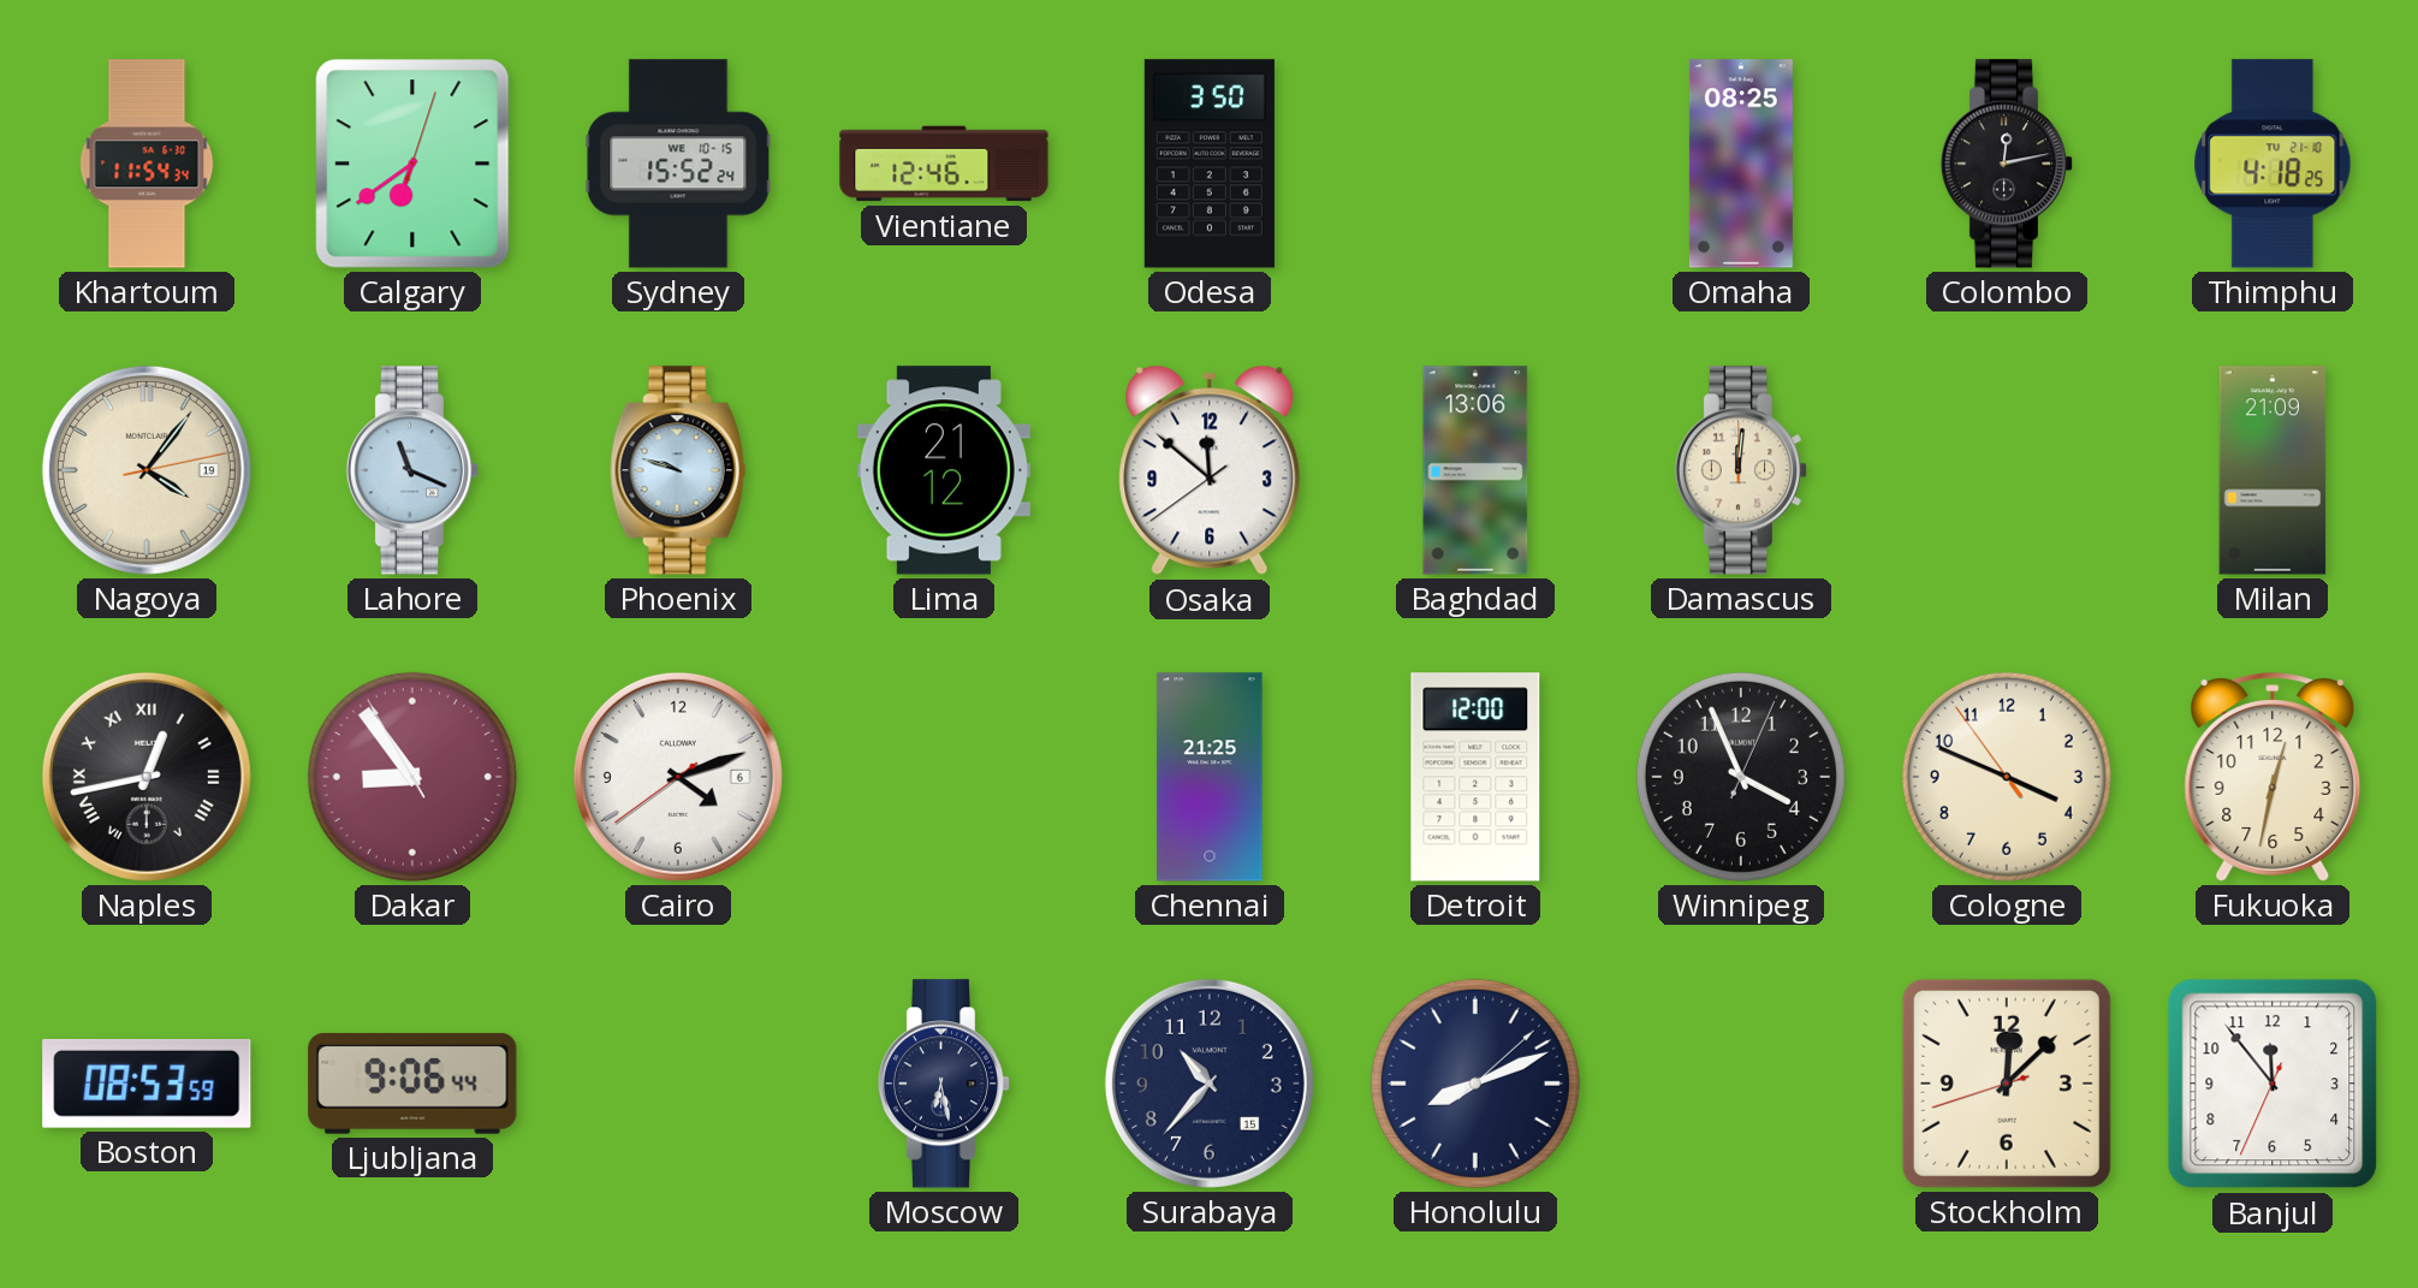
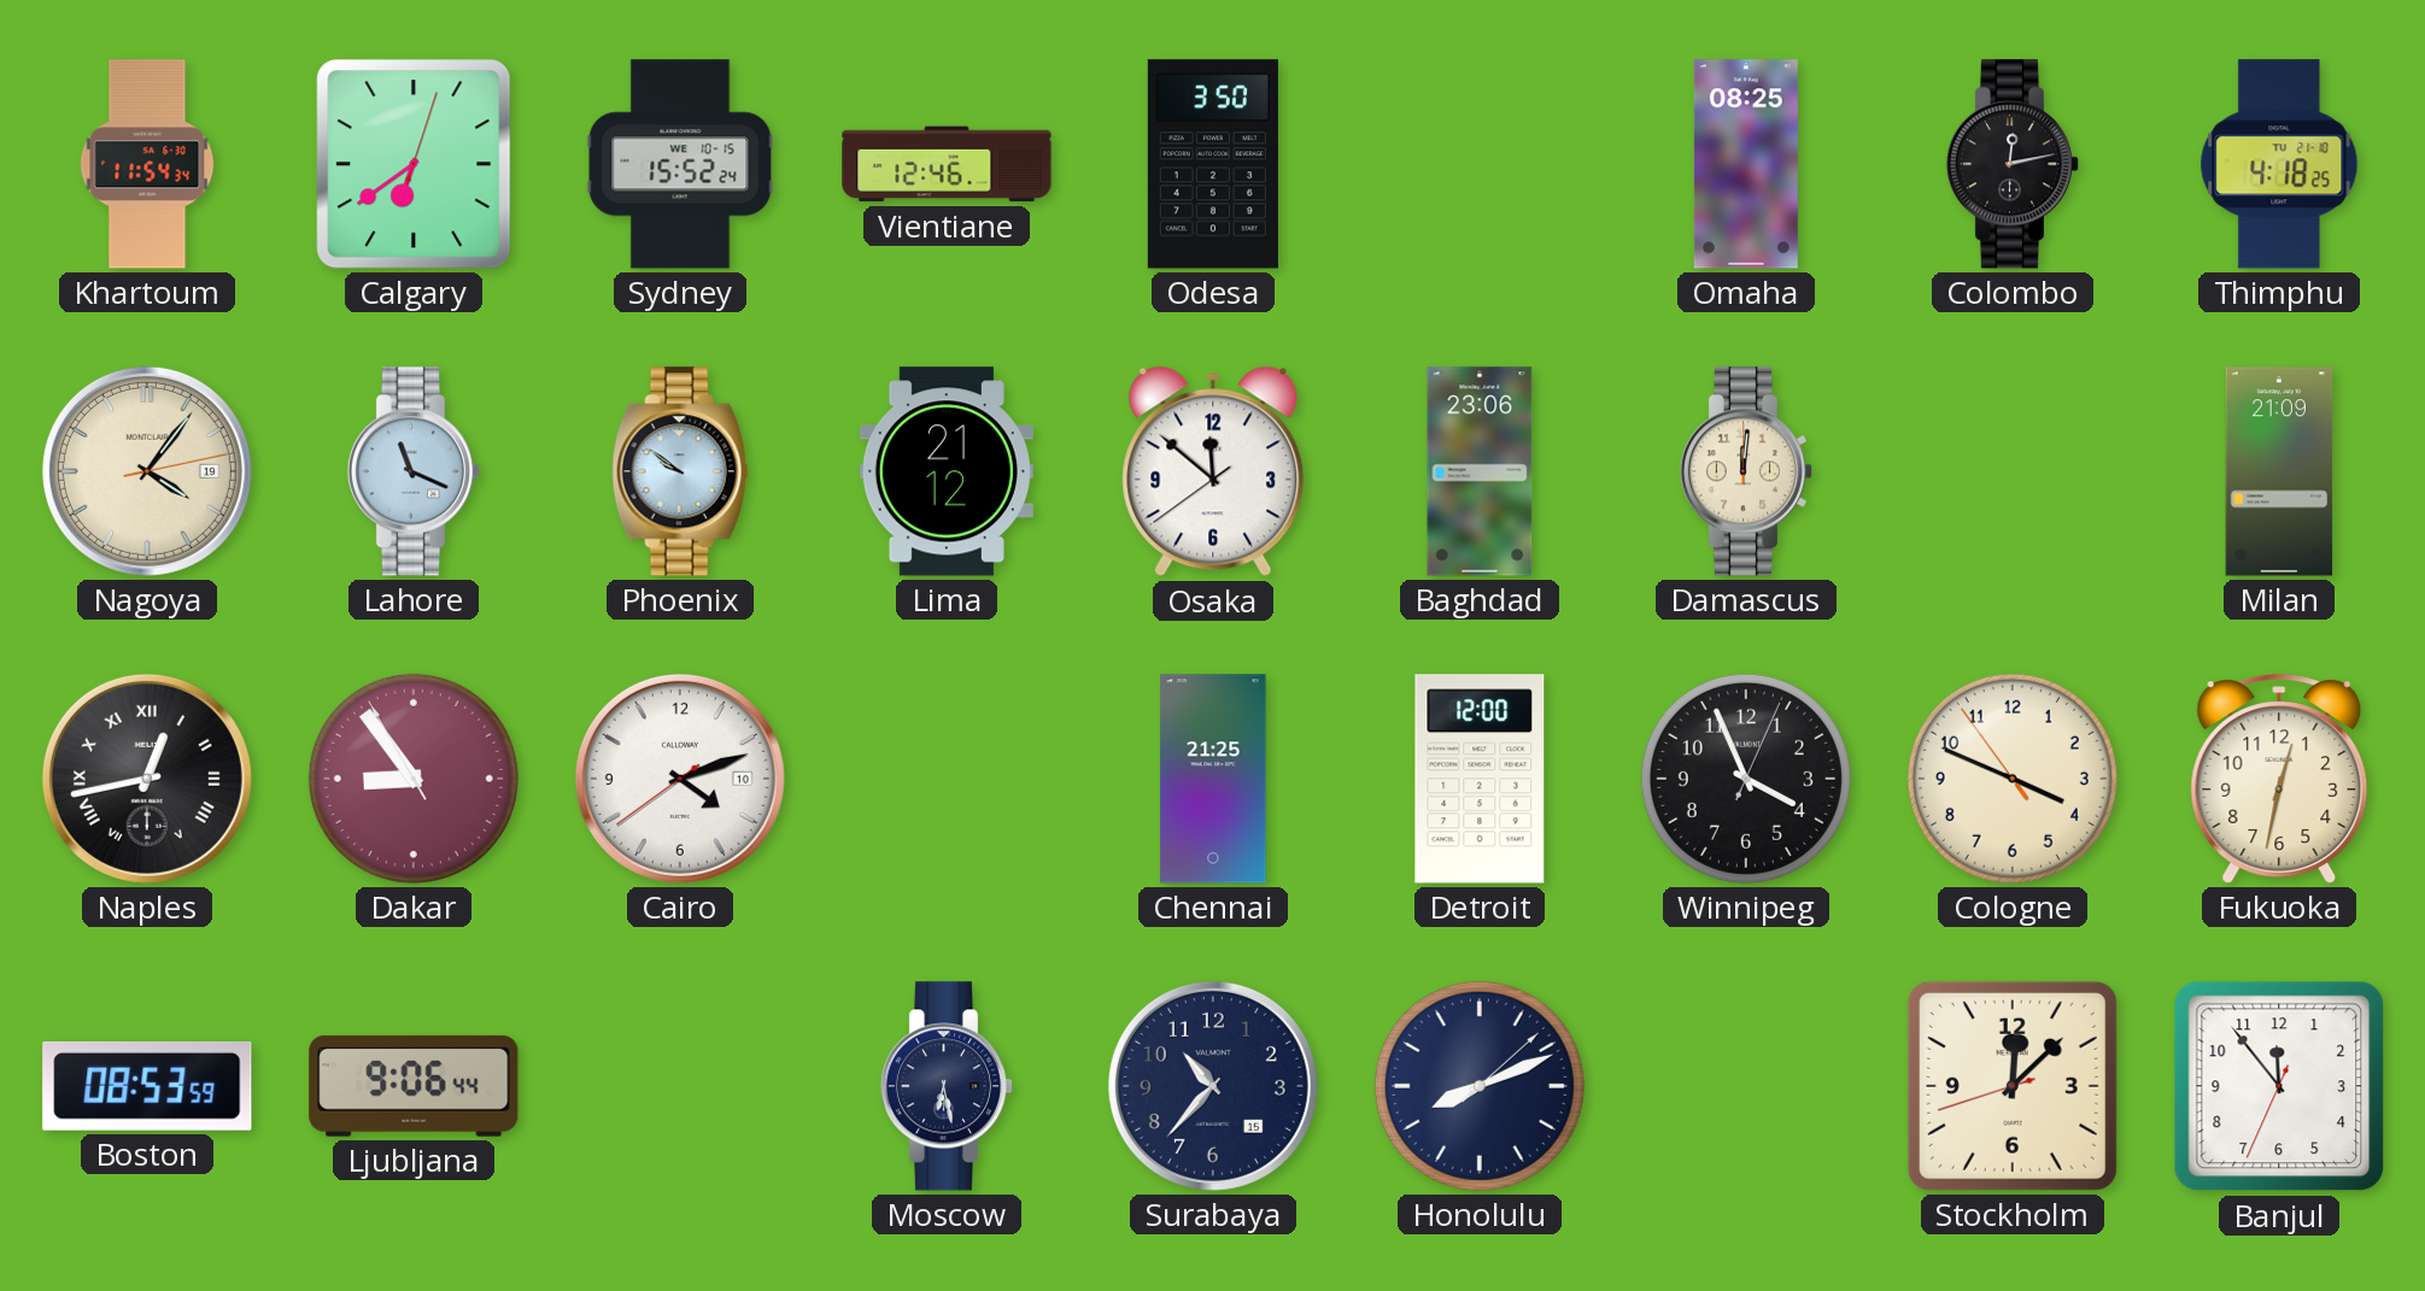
Phoenix: 9:48 -> 9:51 (680, 471)
Baghdad: 13:06 -> 23:06 (1480, 471)
Cairo date: 6 -> 10 (680, 779)
